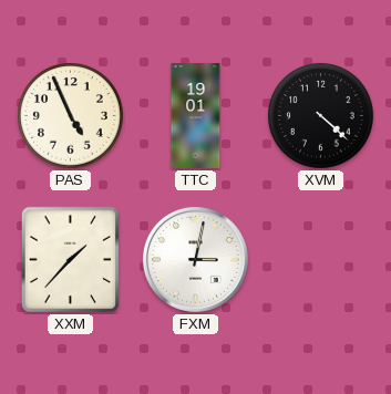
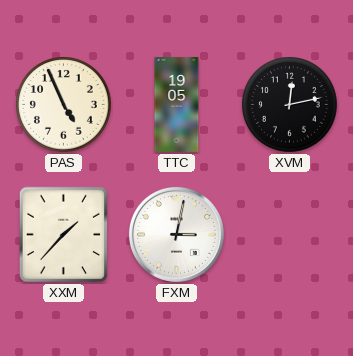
TTC: 19:01 -> 19:05 (177, 104)
XVM: 4:22 -> 12:13 (290, 105)
